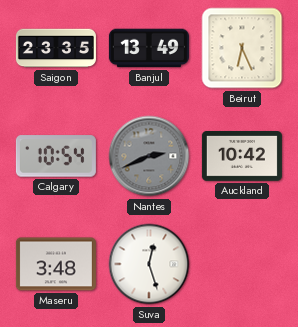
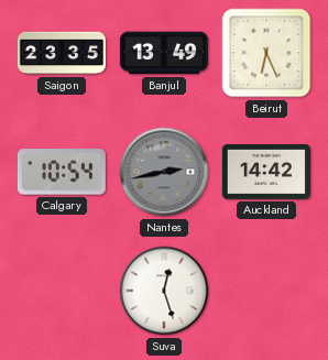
Nantes: 2:41 -> 2:43 (164, 172)
Auckland: 10:42 -> 14:42 (266, 173)
Maseru: 3:48 -> none (56, 264)
